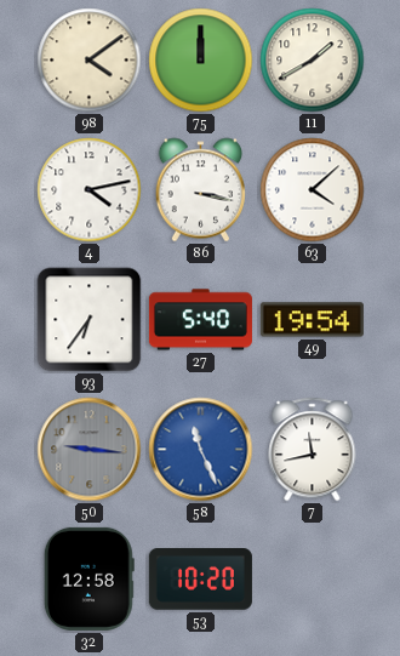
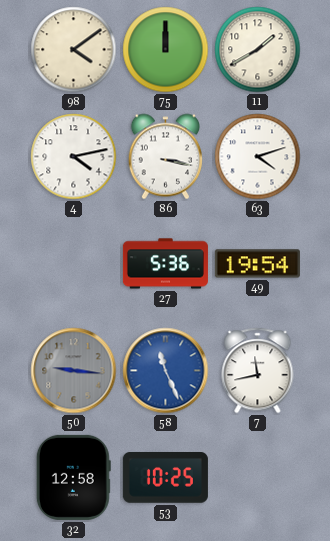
63: 4:08 -> 4:12 (258, 157)
93: 6:36 -> none (90, 320)
27: 5:40 -> 5:36 (165, 264)
53: 10:20 -> 10:25 (165, 478)
